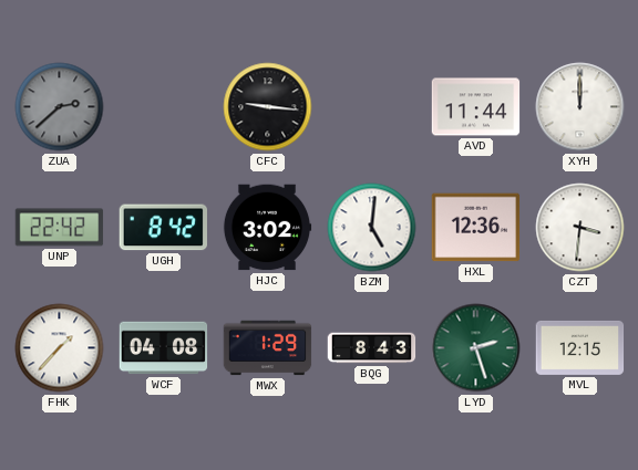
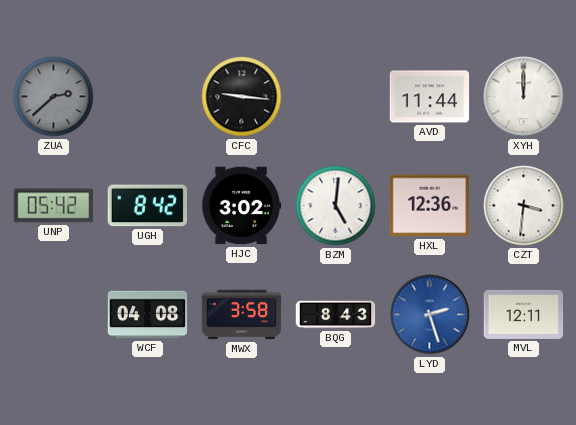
UNP: 22:42 -> 05:42 (54, 206)
FHK: 1:37 -> none (60, 348)
MWX: 1:29 -> 3:58 (242, 315)
LYD dial: green -> blue (430, 315)
MVL: 12:15 -> 12:11 (524, 314)
